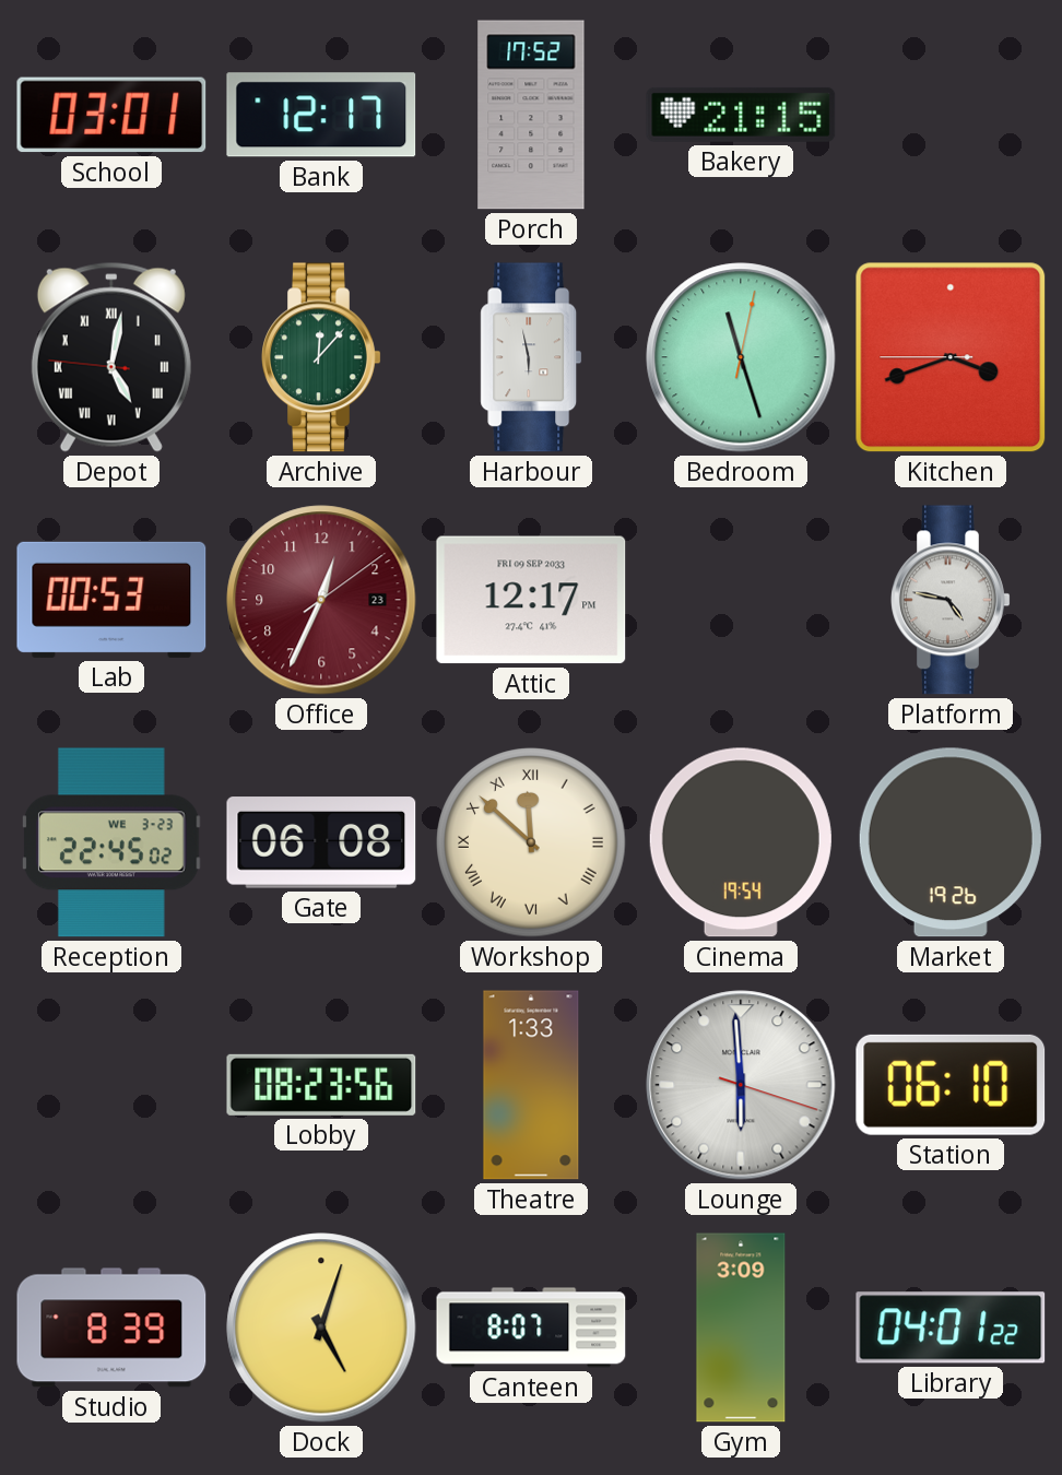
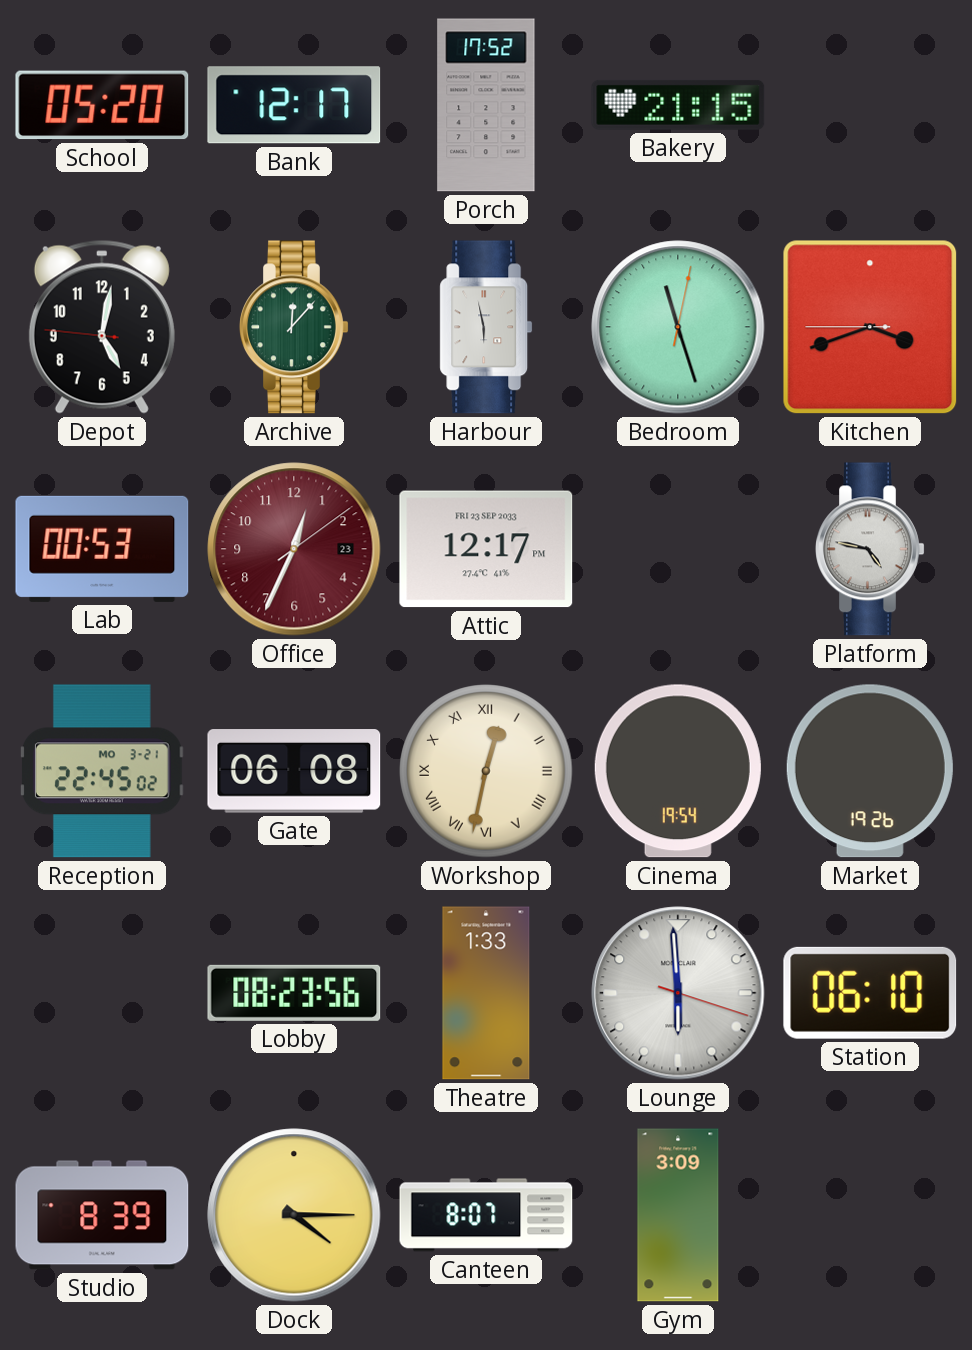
School: 03:01 -> 05:20 (102, 105)
Depot numerals: Roman -> Arabic (102, 327)
Attic date: FRI 09 SEP 2033 -> FRI 23 SEP 2033 (486, 549)
Reception date: WE 3-23 -> MO 3-21 (102, 771)
Workshop: 11:52 -> 12:32 (486, 771)
Dock: 5:03 -> 4:15 (294, 1215)
Library: 04:01 -> none (951, 1327)
